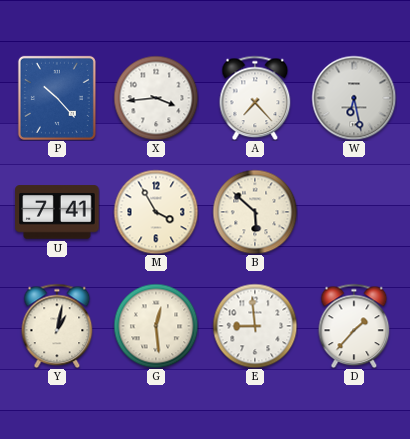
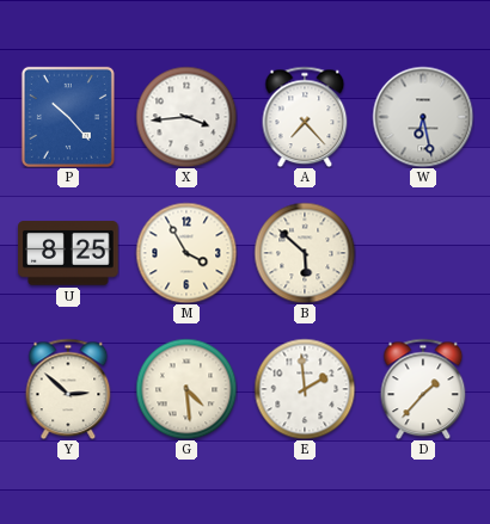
U: 7:41 -> 8:25 (68, 253)
Y: 1:02 -> 2:52 (68, 389)
G: 12:29 -> 4:29 (186, 389)
E: 8:59 -> 1:59 (305, 389)
